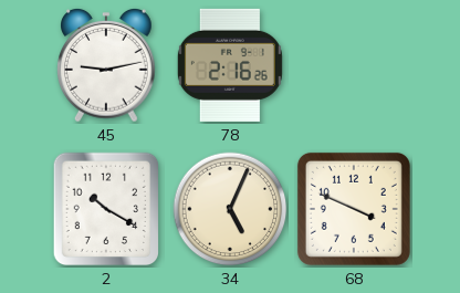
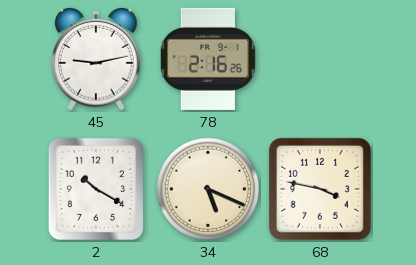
34: 5:04 -> 5:19 (208, 189)
68: 3:49 -> 3:47 (320, 189)
